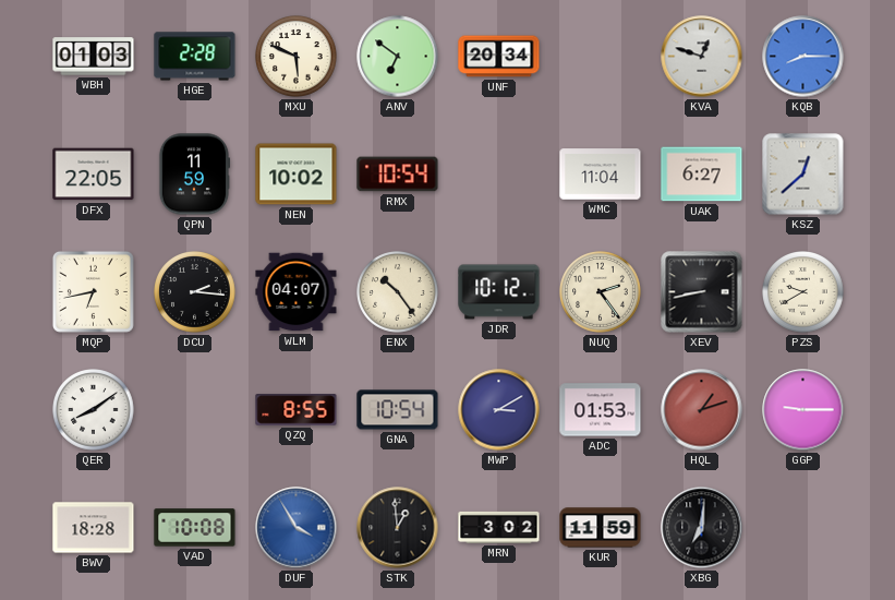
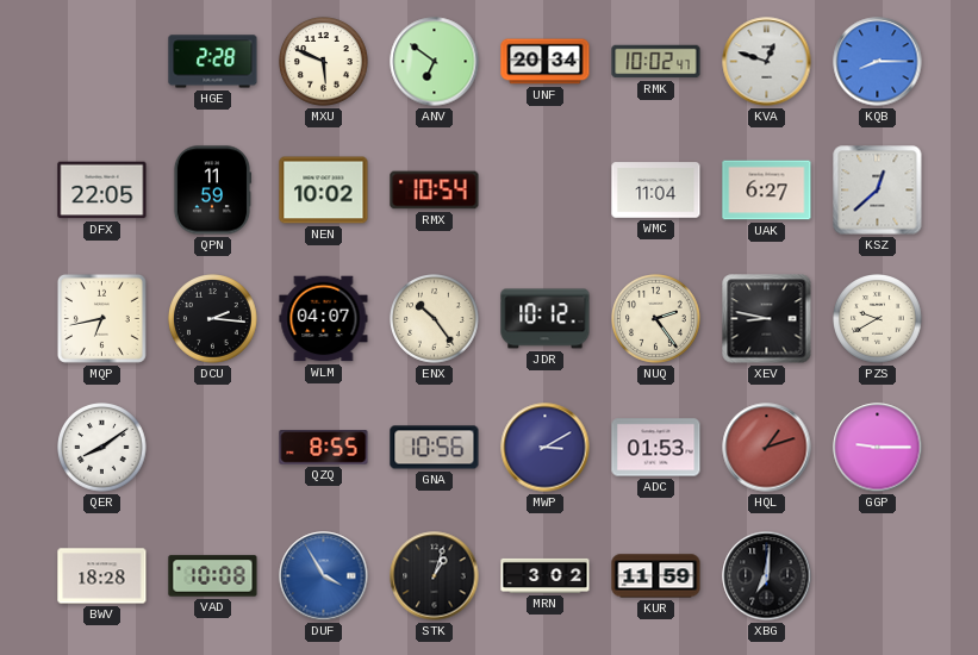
WBH: 01:03 -> none (94, 57)
RMK: none -> 10:02 (656, 62)
XEV: 8:43 -> 8:47 (767, 319)
GNA: 10:54 -> 10:56 (435, 448)
STK: 12:59 -> 1:03 (435, 576)
